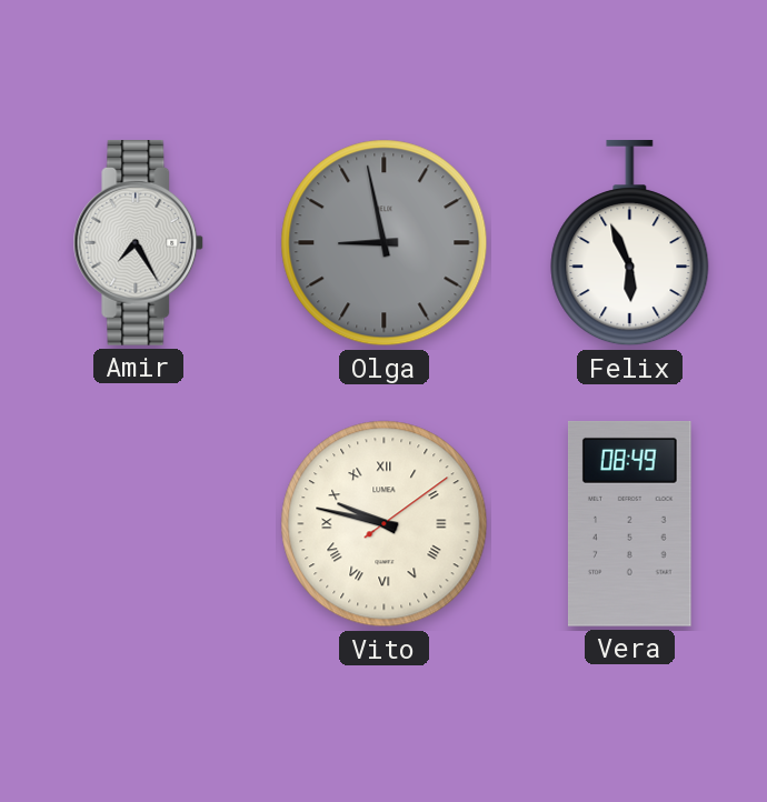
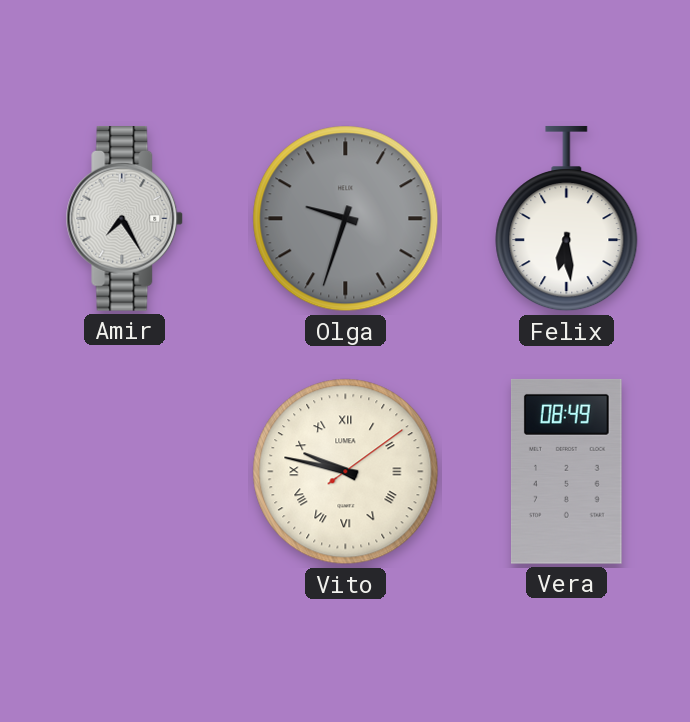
Olga: 8:58 -> 9:33 (346, 219)
Felix: 5:56 -> 6:29 (567, 219)
